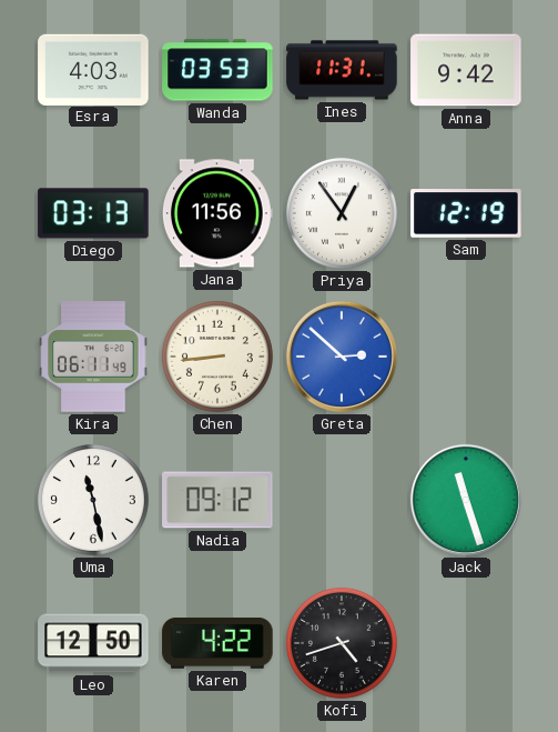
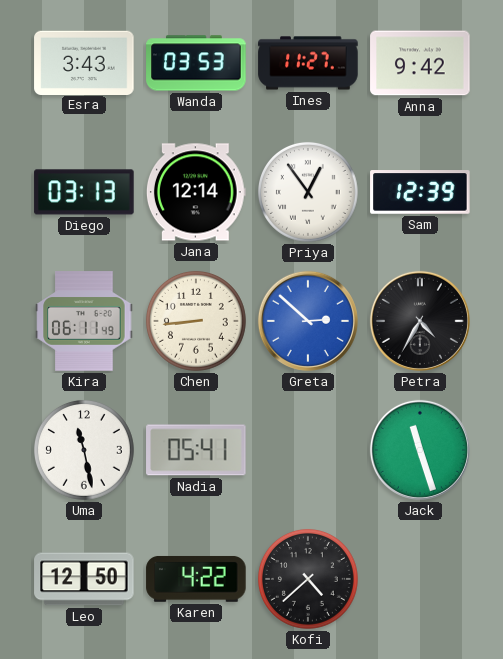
Esra: 4:03 -> 3:43 (84, 62)
Ines: 11:31 -> 11:27 (308, 63)
Jana: 11:56 -> 12:14 (196, 192)
Sam: 12:19 -> 12:39 (420, 192)
Petra: none -> 4:35 (420, 321)
Nadia: 09:12 -> 05:41 (196, 450)
Kofi: 4:42 -> 4:38 (308, 579)
